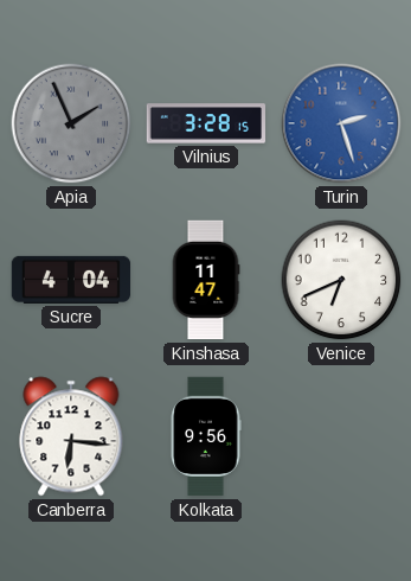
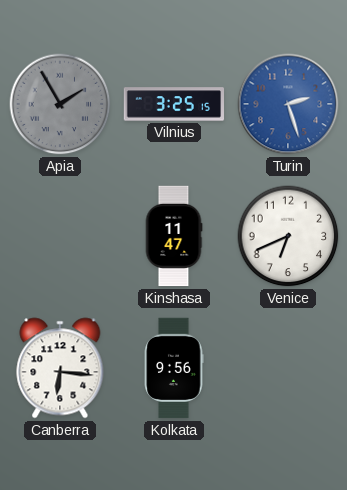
Apia: 1:56 -> 1:55 (60, 104)
Vilnius: 3:28 -> 3:25 (174, 104)
Sucre: 4:04 -> none (71, 280)
